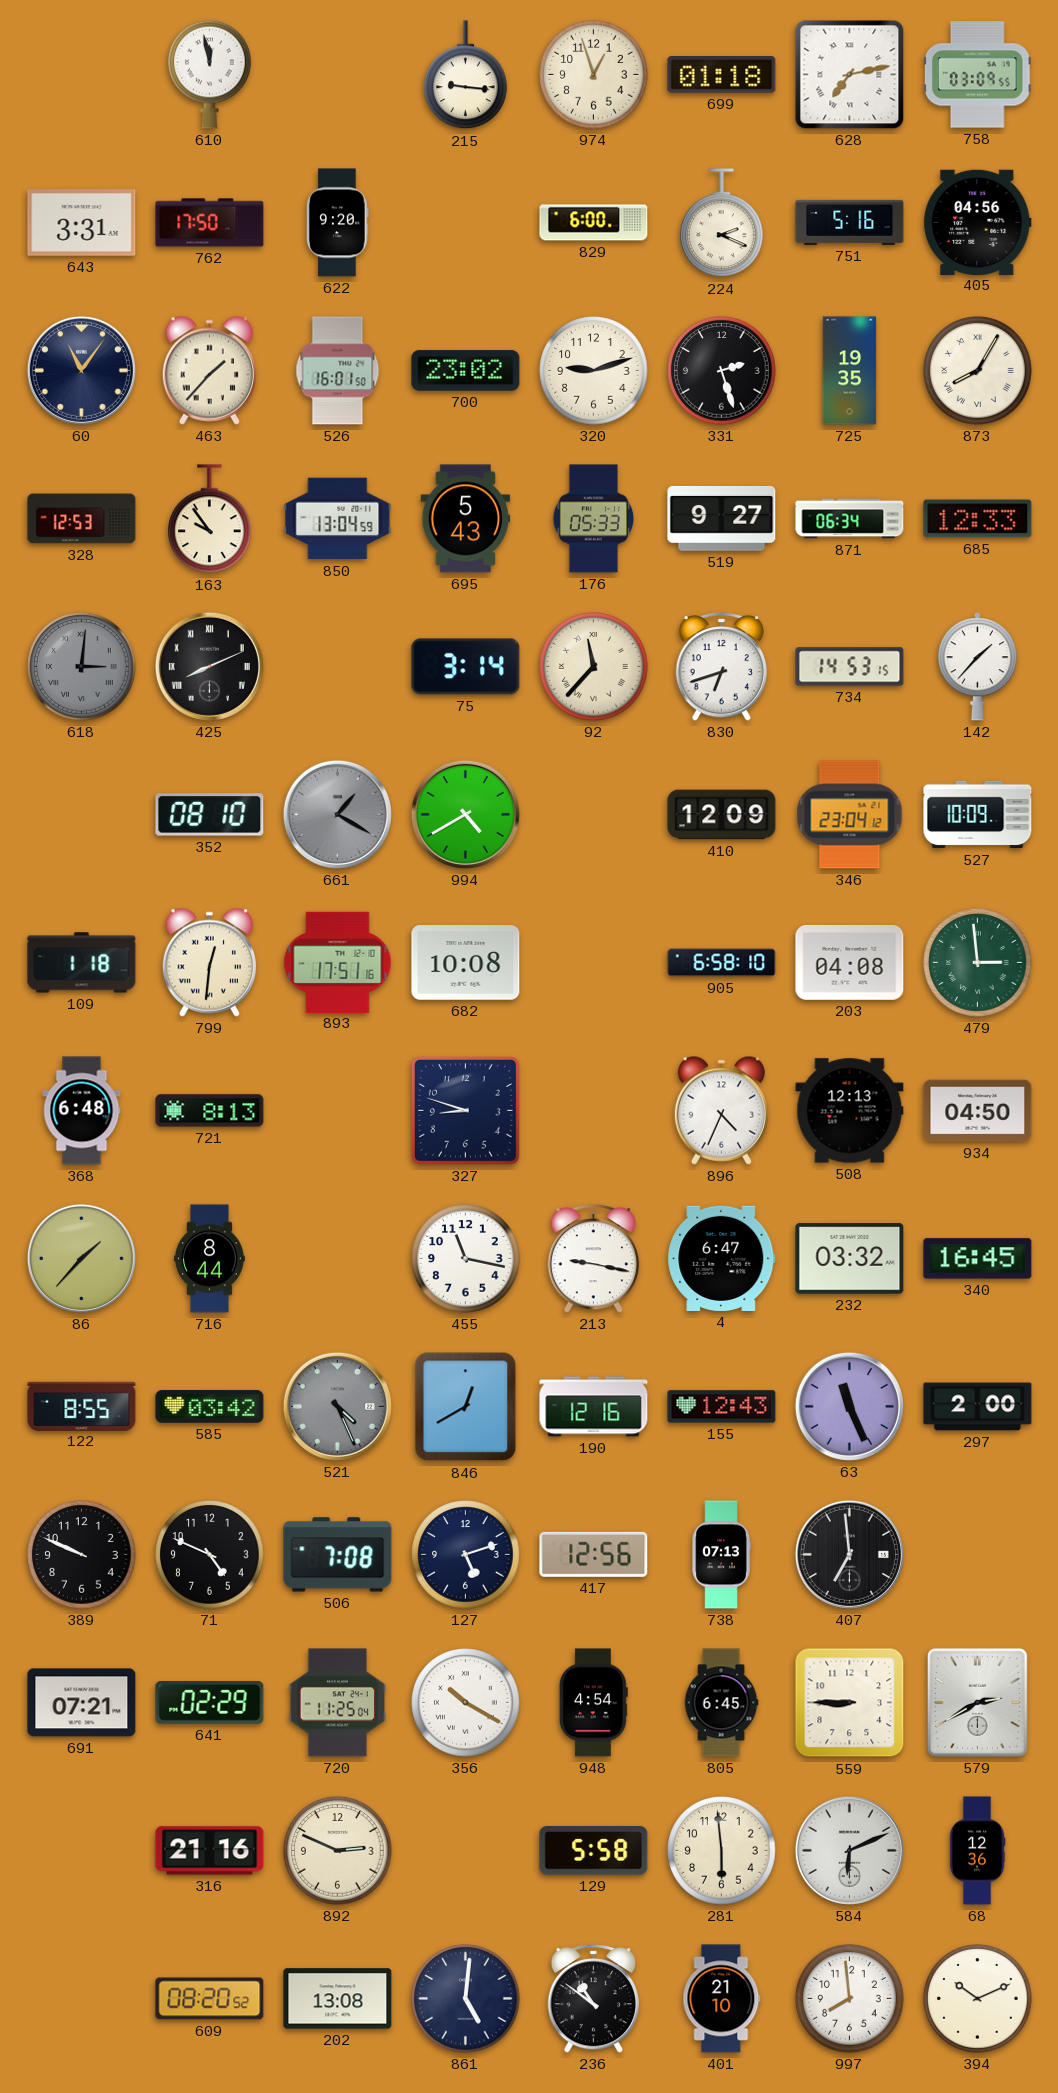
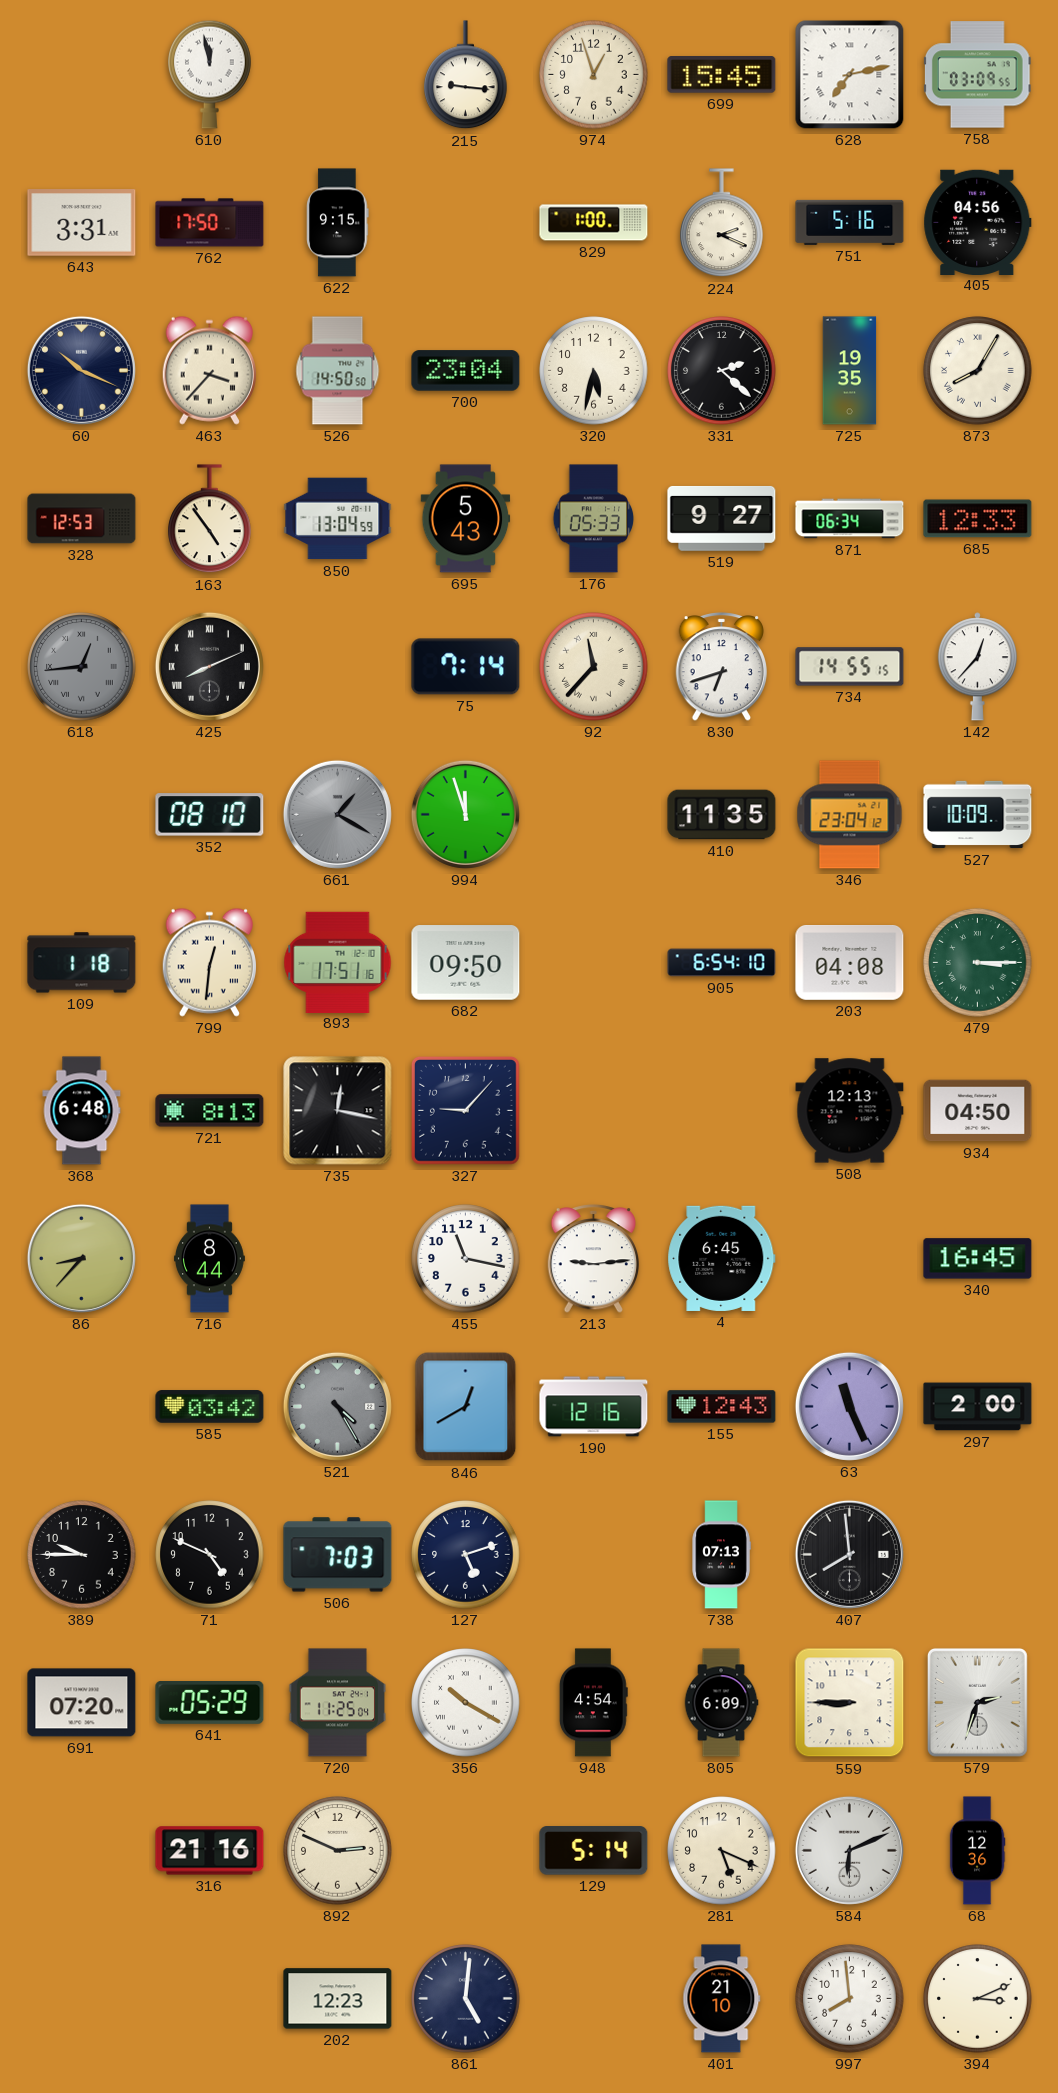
699: 01:18 -> 15:45 (722, 75)
622: 9:20 -> 9:15 (338, 223)
829: 6:00 -> 1:00 (594, 223)
60: 11:06 -> 10:19 (81, 370)
463: 1:37 -> 3:37 (209, 370)
526: 16:01 -> 14:50 (338, 371)
700: 23:02 -> 23:04 (466, 371)
320: 9:12 -> 5:32 (594, 371)
331: 2:27 -> 2:22 (722, 371)
163: 9:54 -> 4:54 (210, 519)
618: 3:01 -> 12:44 (82, 667)
75: 3:14 -> 7:14 (466, 667)
734: 14:53 -> 14:55 (850, 667)
142: 1:37 -> 12:37 (977, 667)
994: 4:40 -> 11:57 (465, 814)
410: 12:09 -> 11:35 (722, 815)
682: 10:08 -> 09:50 (466, 963)
905: 6:58 -> 6:54 (722, 963)
479: 2:59 -> 3:15 (978, 963)
735: none -> 12:17 (338, 1111)
327: 8:48 -> 9:07 (466, 1111)
896: 4:34 -> none (721, 1110)
86: 1:37 -> 8:37 (81, 1258)
213: 9:17 -> 9:14 (594, 1259)
4: 6:47 -> 6:45 (722, 1258)
232: 03:32 -> none (850, 1259)
122: 8:55 -> none (82, 1406)
521: 4:26 -> 4:25 (337, 1406)
389: 9:49 -> 9:45 (82, 1555)
506: 7:08 -> 7:03 (338, 1555)
417: 12:56 -> none (594, 1554)
407: 6:59 -> 7:59 (849, 1554)
691: 07:21 -> 07:20 (82, 1703)
641: 02:29 -> 05:29 (210, 1703)
805: 6:45 -> 6:09 (721, 1703)
579: 2:40 -> 2:33 (977, 1702)
129: 5:58 -> 5:14 (594, 1851)
281: 5:59 -> 5:19 (722, 1851)
609: 08:20 -> none (210, 1999)
202: 13:08 -> 12:23 (338, 1999)
236: 10:51 -> none (594, 1999)
394: 10:11 -> 3:11 (978, 1999)
